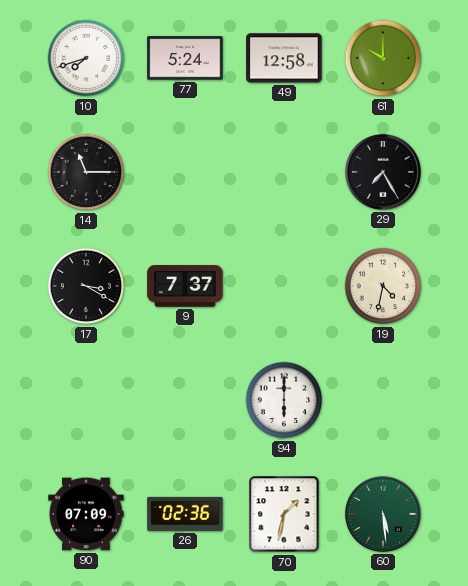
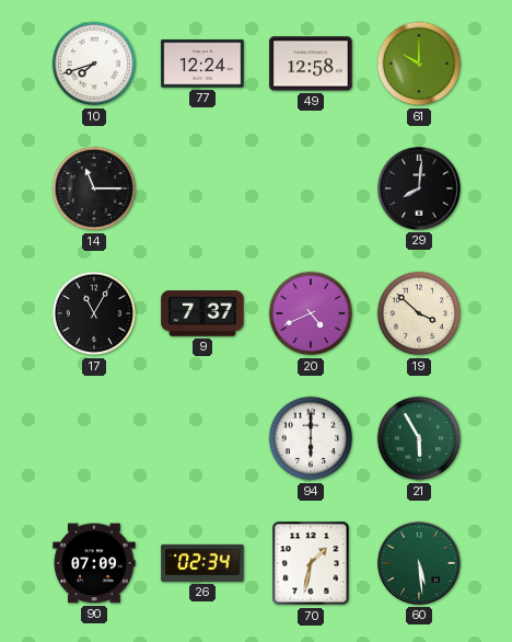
77: 5:24 -> 12:24 (202, 64)
29: 7:25 -> 8:01 (419, 188)
17: 3:20 -> 11:05 (94, 313)
20: none -> 4:41 (311, 313)
19: 4:32 -> 3:52 (419, 313)
21: none -> 5:55 (419, 438)
26: 02:36 -> 02:34 (202, 563)
